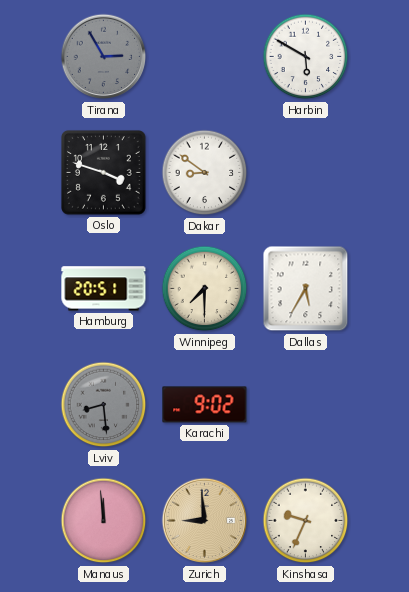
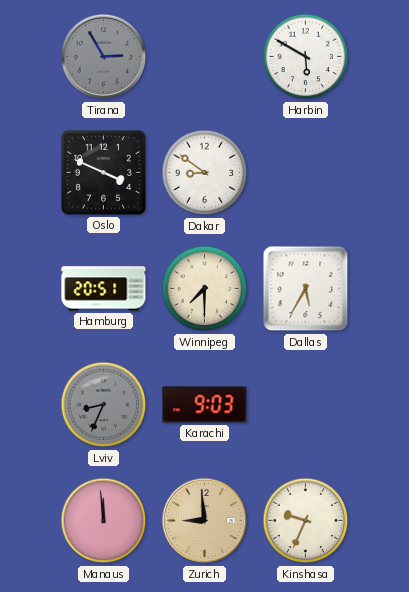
Oslo: 3:48 -> 3:49 (103, 172)
Lviv: 8:29 -> 8:34 (104, 405)
Karachi: 9:02 -> 9:03 (205, 405)
